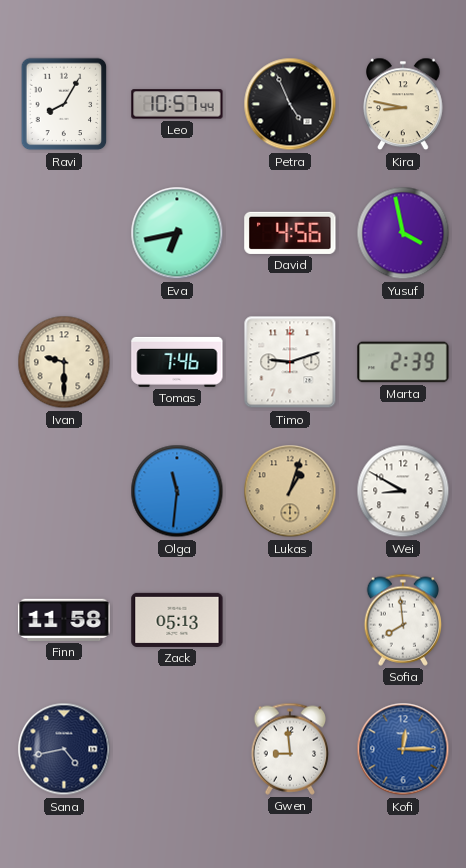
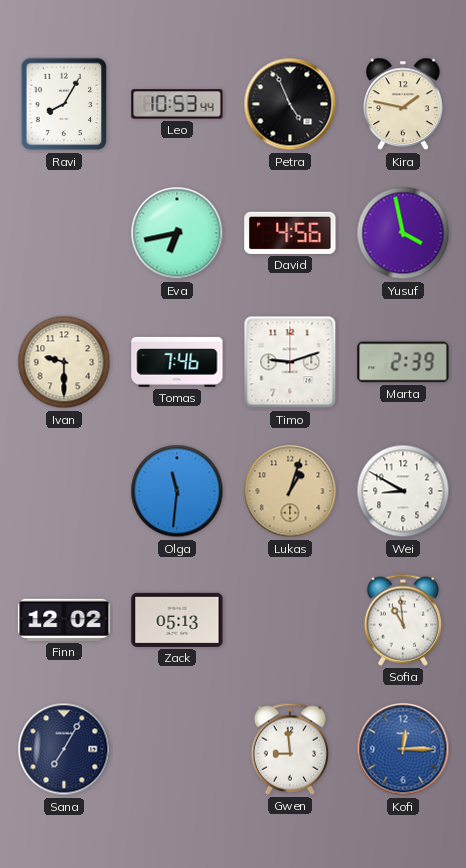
Leo: 10:57 -> 10:53 (177, 104)
Kira: 8:47 -> 1:47 (404, 104)
Finn: 11:58 -> 12:02 (64, 620)
Sofia: 7:59 -> 10:59 (402, 620)
Sana: 4:43 -> 7:05 (64, 749)
